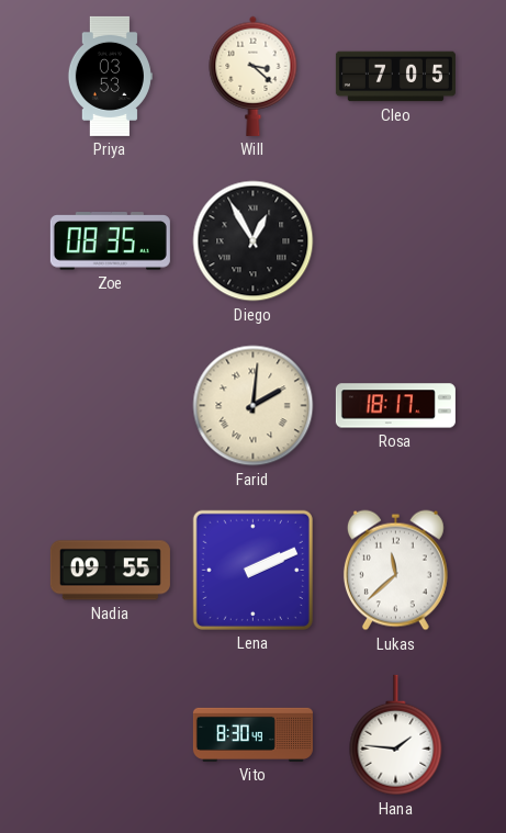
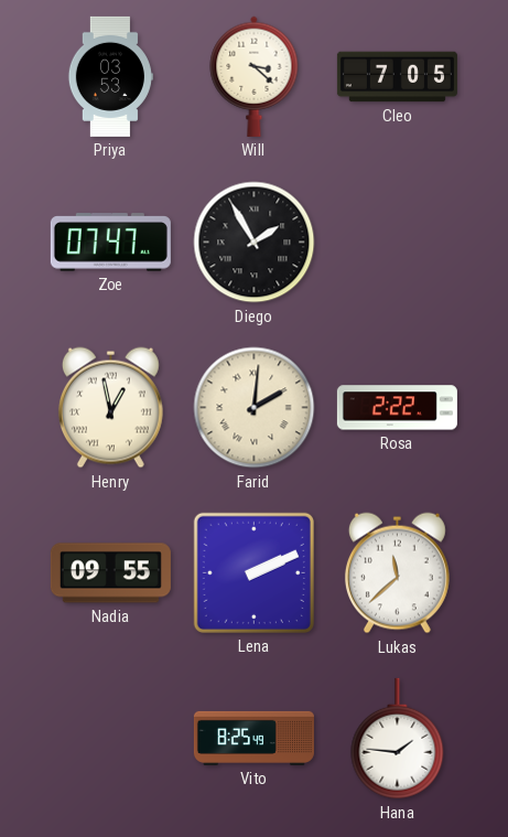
Zoe: 08:35 -> 07:47 (110, 243)
Diego: 12:55 -> 1:55 (255, 243)
Henry: none -> 12:58 (110, 408)
Rosa: 18:17 -> 2:22 (397, 408)
Vito: 8:30 -> 8:25 (253, 738)
